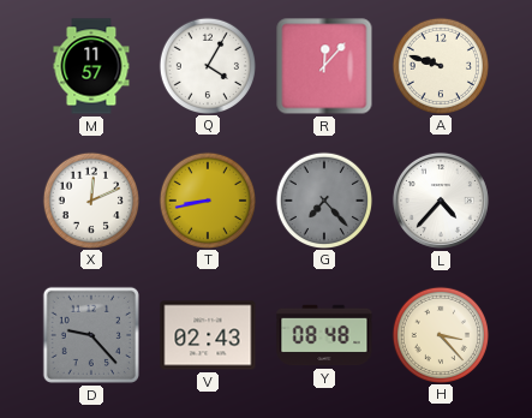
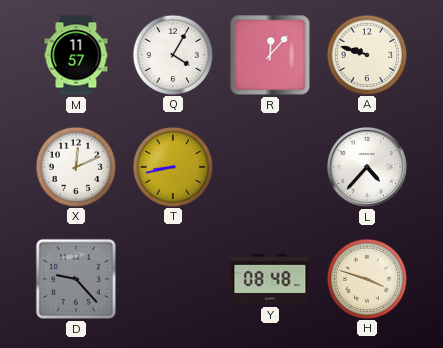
G: 7:23 -> none (323, 199)
V: 02:43 -> none (208, 335)
H: 3:23 -> 3:48 (366, 278)
